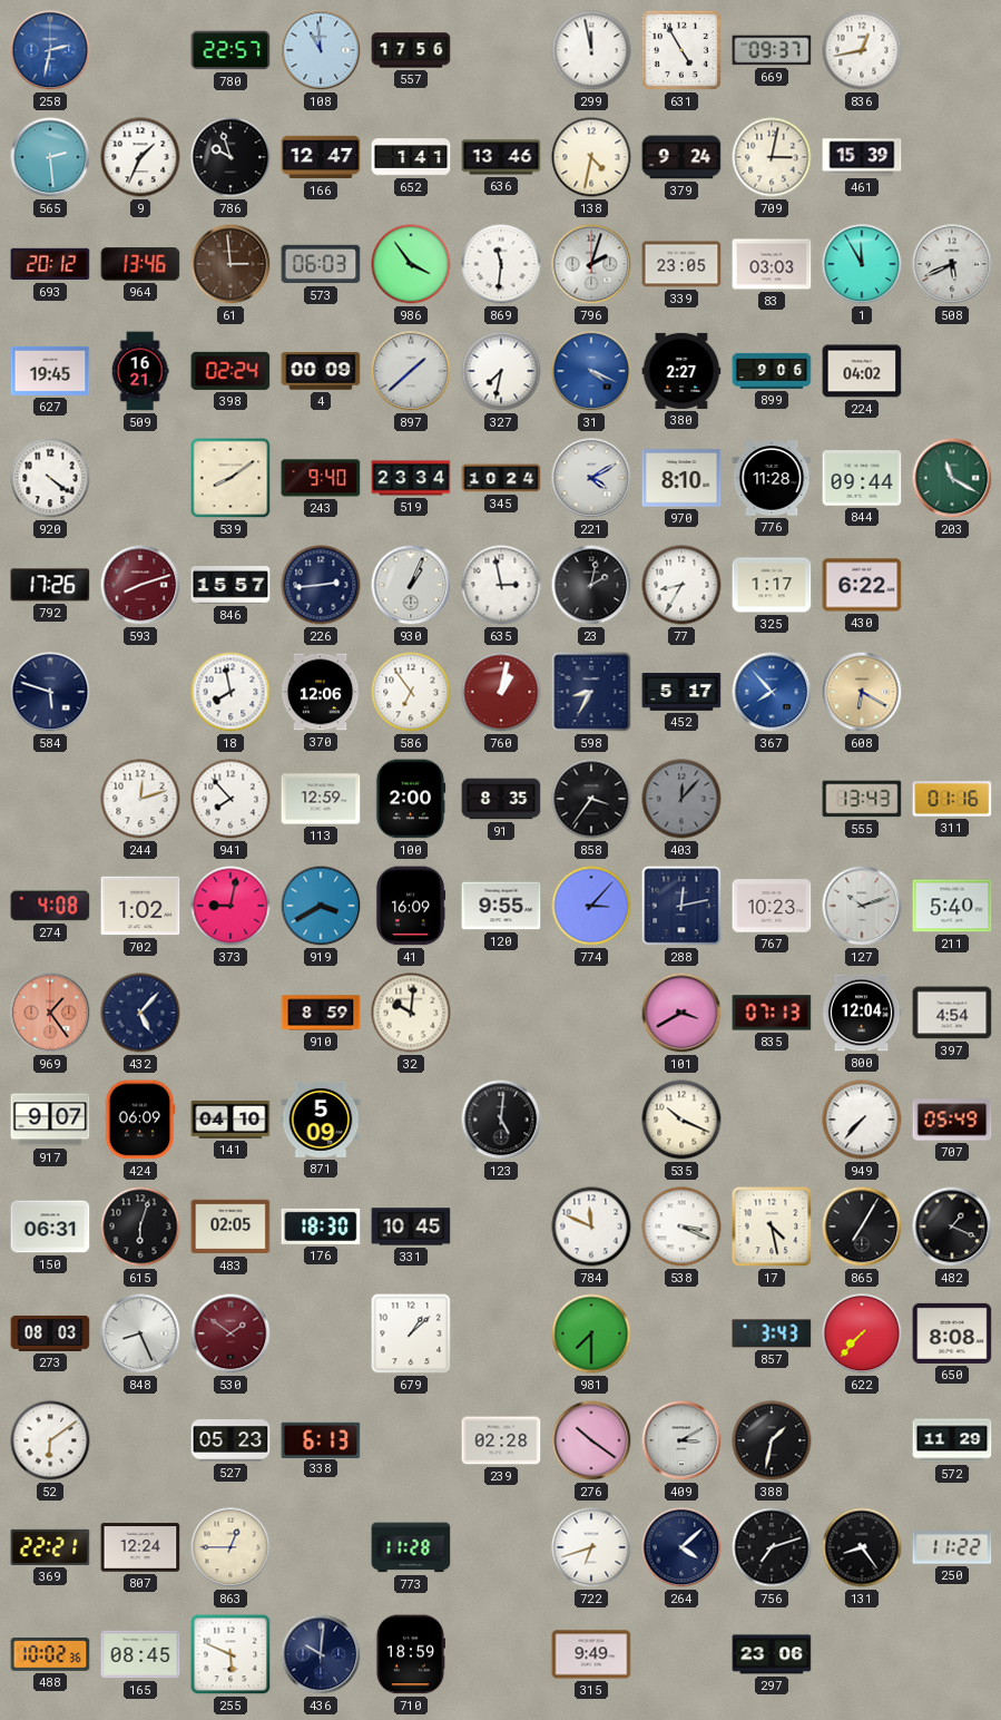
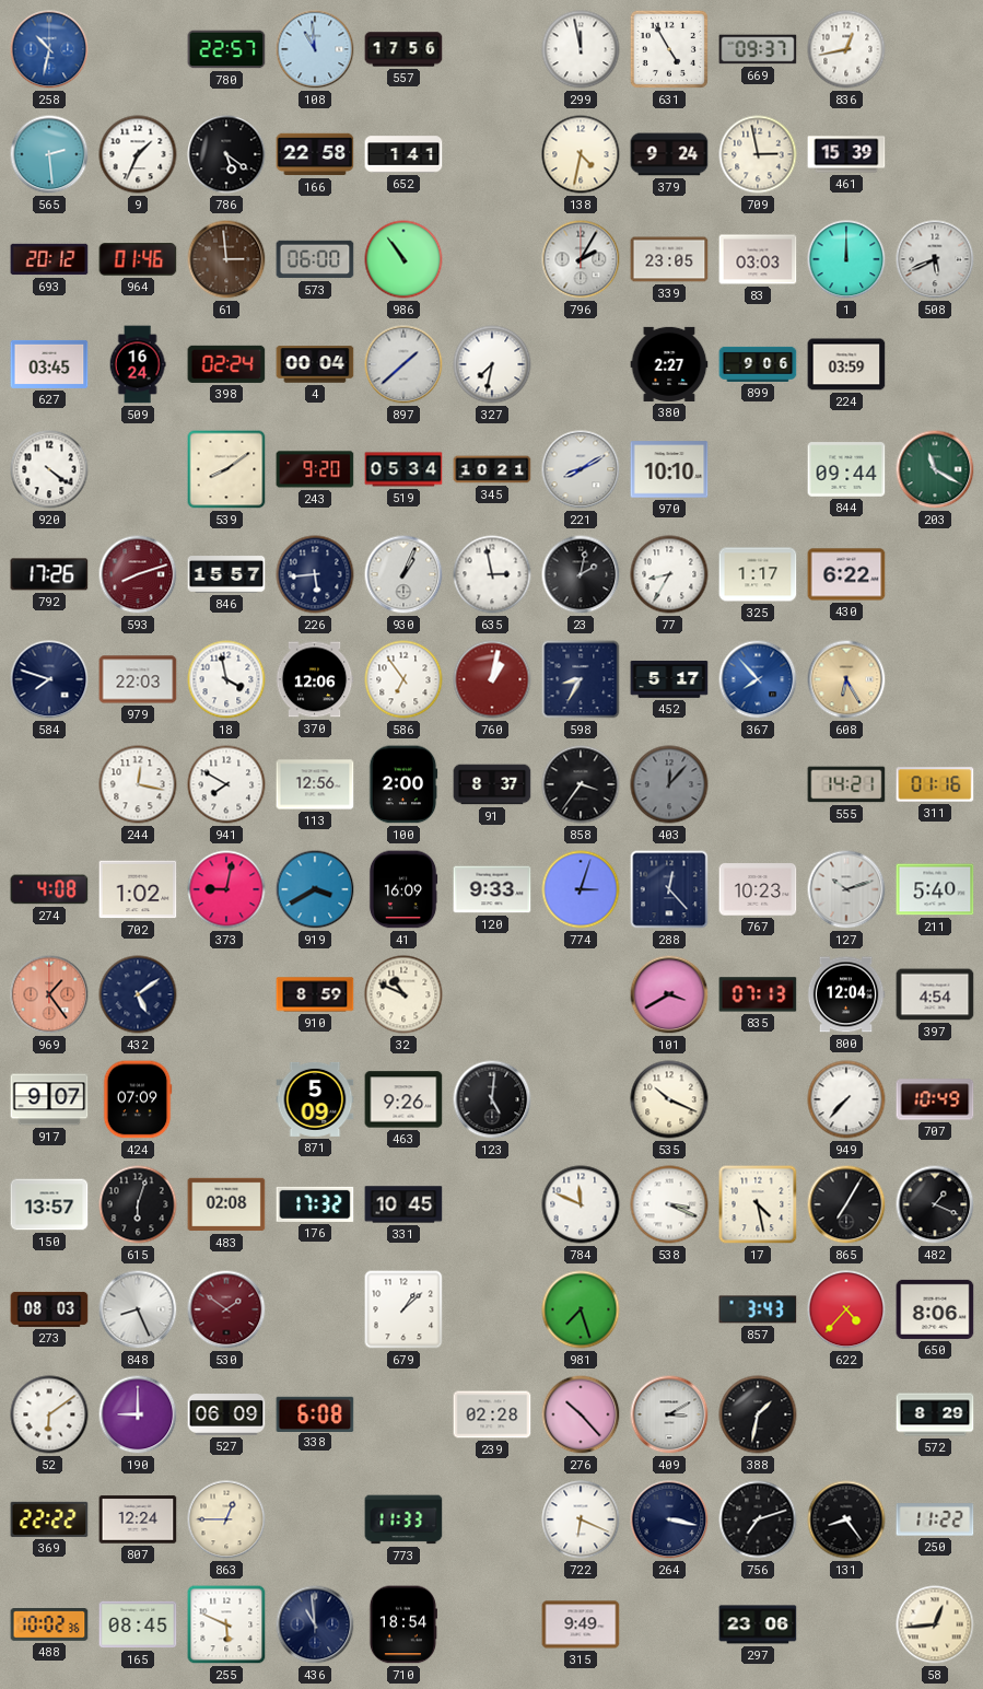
258: 2:32 -> 10:32 (49, 49)
786: 9:57 -> 5:21 (226, 154)
166: 12:47 -> 22:58 (315, 154)
636: 13:46 -> none (501, 157)
709: 3:02 -> 2:58 (758, 154)
964: 13:46 -> 01:46 (138, 259)
573: 06:03 -> 06:00 (315, 259)
986: 3:54 -> 10:54 (403, 259)
869: 11:31 -> none (501, 264)
796: 2:03 -> 2:05 (581, 259)
1: 11:55 -> 12:00 (846, 259)
627: 19:45 -> 03:45 (49, 364)
509: 16:21 -> 16:24 (138, 364)
4: 00:09 -> 00:04 (315, 364)
31: 4:19 -> none (591, 371)
224: 04:02 -> 03:59 (846, 364)
243: 9:40 -> 9:20 (315, 469)
519: 23:34 -> 05:34 (403, 469)
345: 10:24 -> 10:21 (492, 469)
221: 4:10 -> 8:10 (581, 469)
970: 8:10 -> 10:10 (669, 469)
776: 11:28 -> none (772, 478)
226: 2:44 -> 5:44 (315, 574)
584: 5:48 -> 7:48 (49, 679)
979: none -> 22:03 (138, 679)
18: 7:58 -> 3:58 (226, 679)
608: 6:20 -> 6:25 (846, 679)
244: 12:12 -> 12:17 (138, 784)
941: 7:53 -> 7:50 (226, 784)
113: 12:59 -> 12:56 (315, 784)
91: 8:35 -> 8:37 (492, 784)
555: 13:43 -> 14:21 (846, 784)
120: 9:55 -> 9:33 (492, 889)
774: 3:07 -> 3:03 (581, 889)
288: 12:13 -> 12:23 (669, 889)
432: 5:07 -> 5:09 (138, 994)
32: 10:01 -> 10:49 (403, 994)
424: 06:09 -> 07:09 (138, 1099)
141: 04:10 -> none (230, 1120)
463: none -> 9:26 (403, 1099)
707: 05:49 -> 10:49 (935, 1099)
150: 06:31 -> 13:57 (49, 1204)
483: 02:05 -> 02:08 (226, 1204)
176: 18:30 -> 17:32 (315, 1204)
981: 7:30 -> 7:27 (581, 1309)
622: 7:37 -> 4:37 (846, 1309)
650: 8:08 -> 8:06 (935, 1309)
190: none -> 9:00 (138, 1414)
527: 05:23 -> 06:09 (226, 1414)
338: 6:13 -> 6:08 (315, 1413)
276: 10:21 -> 10:23 (581, 1414)
572: 11:29 -> 8:29 (935, 1414)
369: 22:21 -> 22:22 (49, 1519)
773: 11:28 -> 11:33 (403, 1519)
722: 6:42 -> 6:19 (581, 1519)
264: 4:08 -> 3:17 (669, 1519)
436: 10:01 -> 10:59 (315, 1624)
710: 18:59 -> 18:54 (402, 1624)
58: none -> 12:44 (935, 1624)
